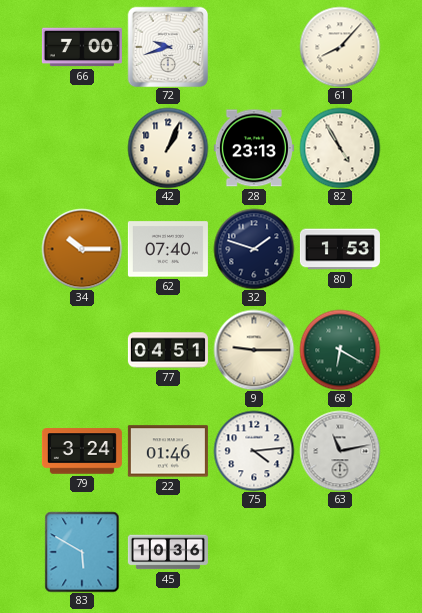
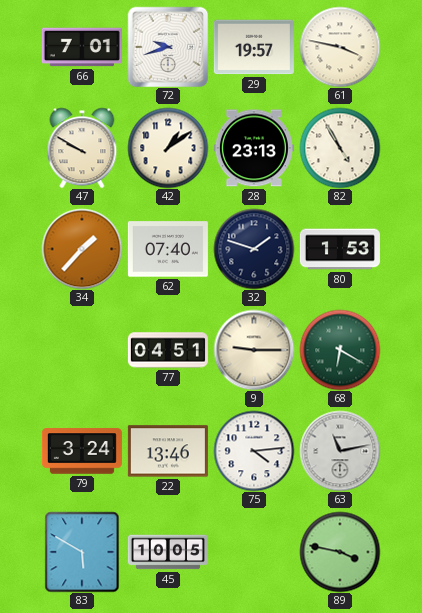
66: 7:00 -> 7:01 (82, 47)
29: none -> 19:57 (254, 47)
61: 8:07 -> 3:47 (340, 47)
47: none -> 9:50 (82, 148)
42: 1:04 -> 1:09 (168, 148)
34: 10:15 -> 1:37 (82, 249)
22: 01:46 -> 13:46 (168, 451)
45: 10:36 -> 10:05 (168, 552)
89: none -> 3:47 (340, 552)
